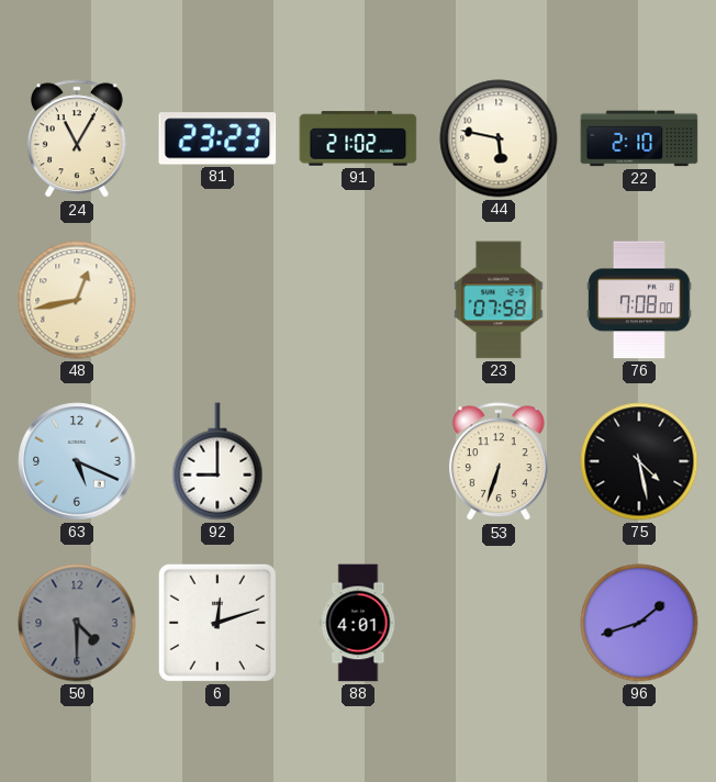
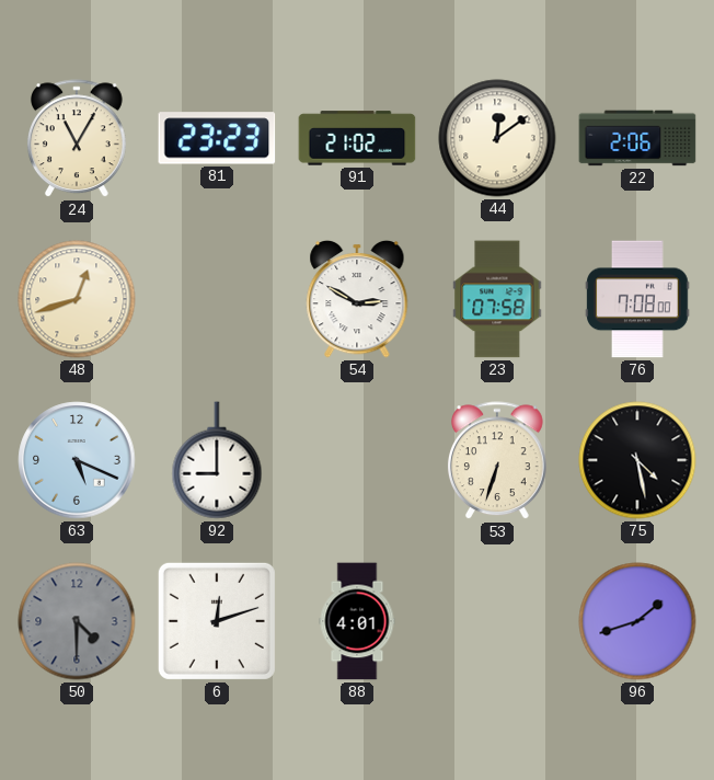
44: 5:47 -> 12:09 (497, 138)
22: 2:10 -> 2:06 (637, 138)
48: 12:43 -> 12:42 (77, 299)
54: none -> 2:50 (357, 299)
